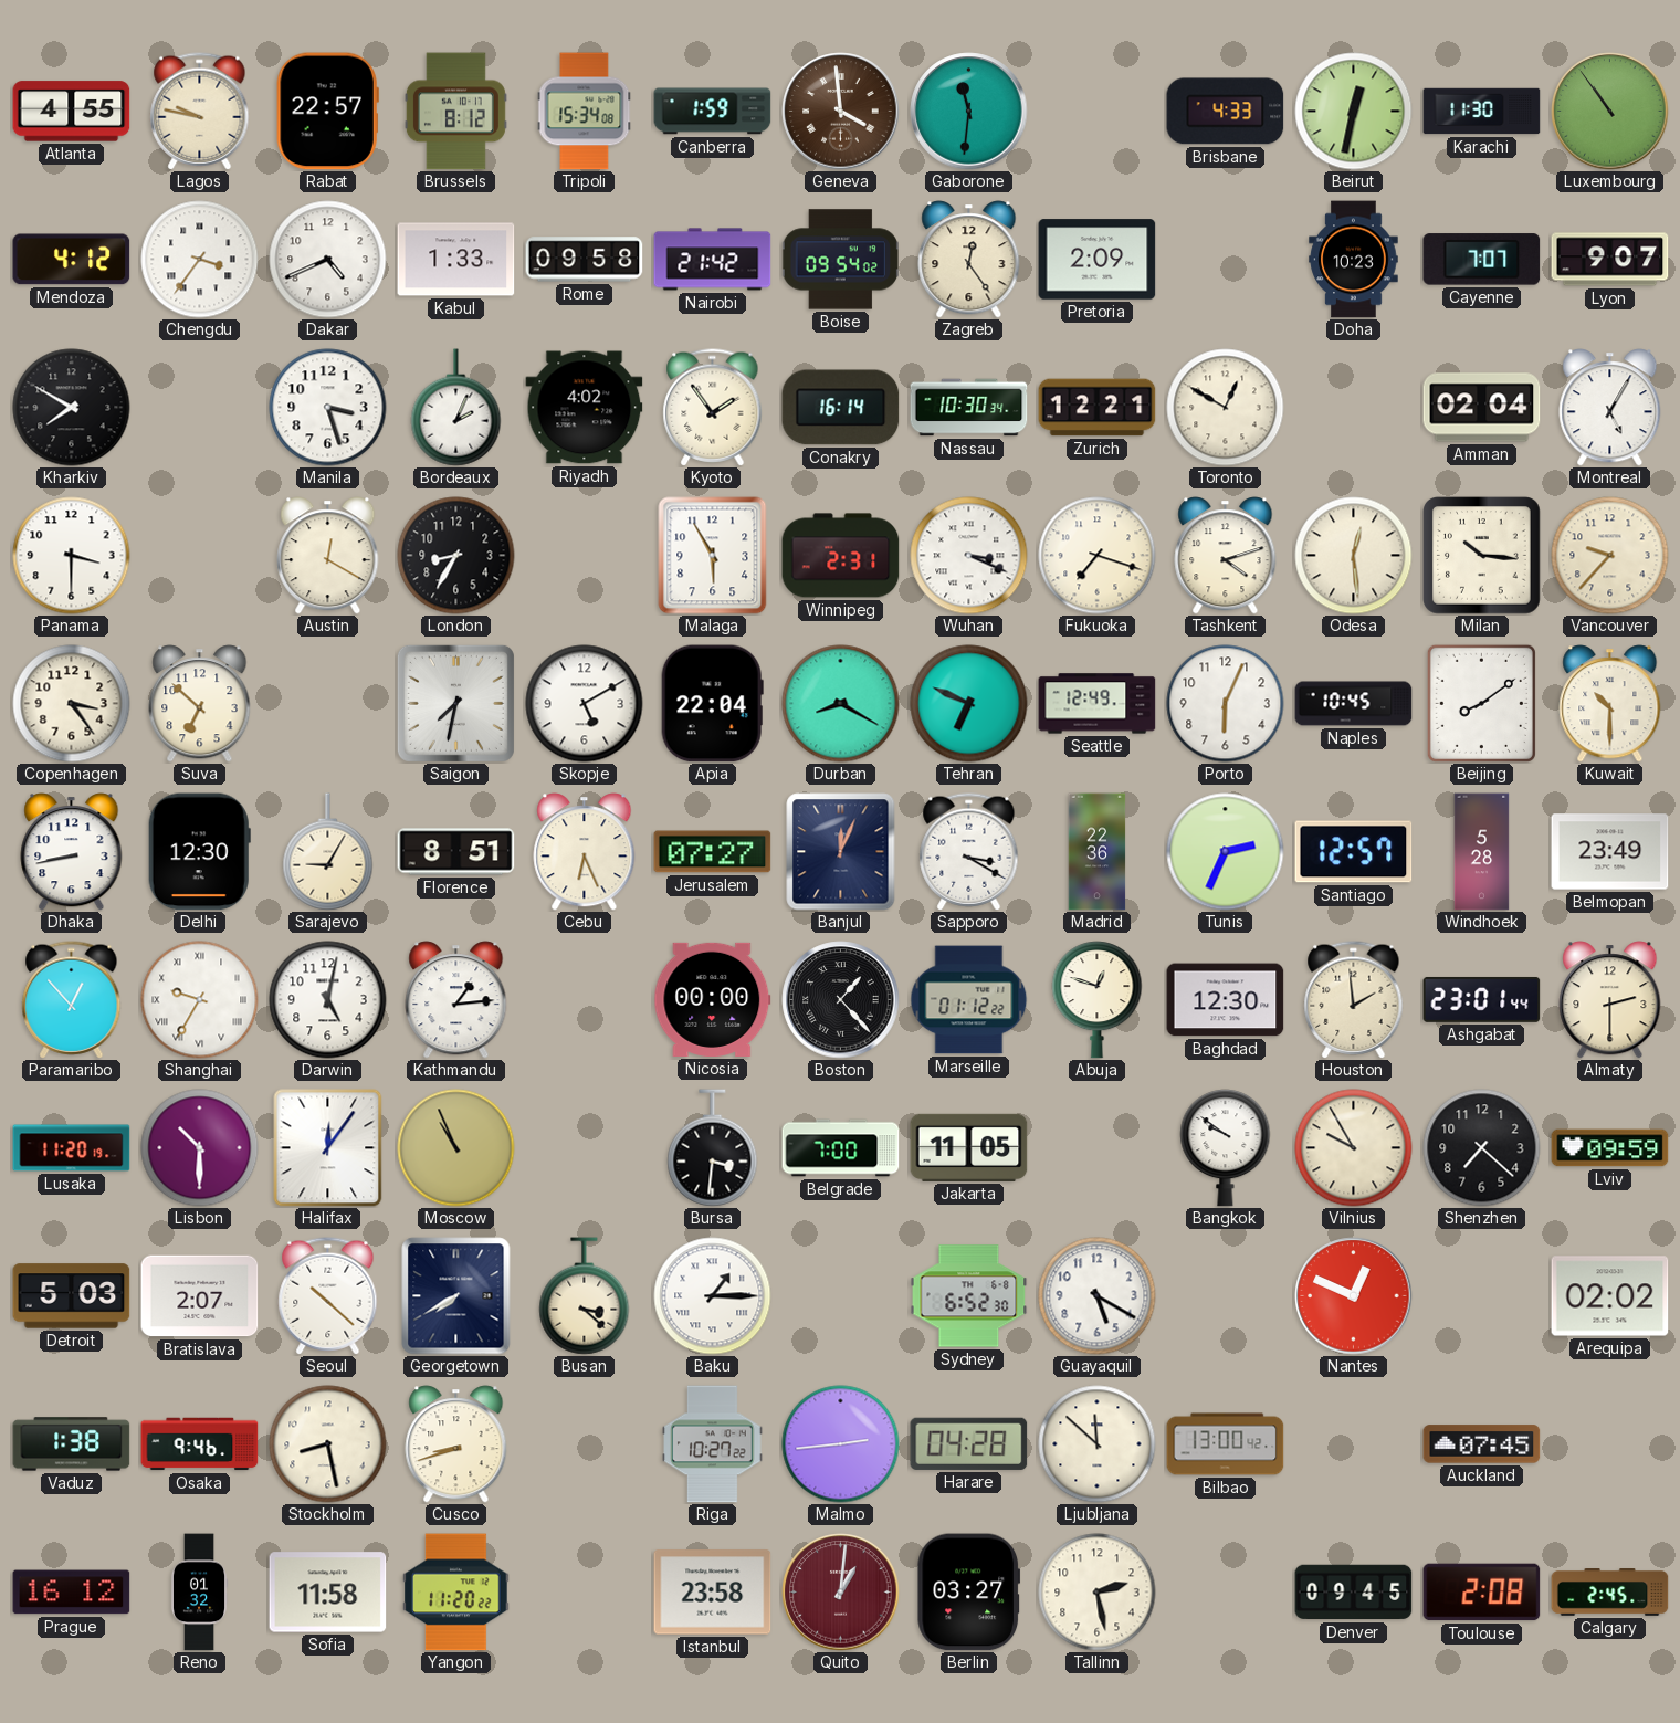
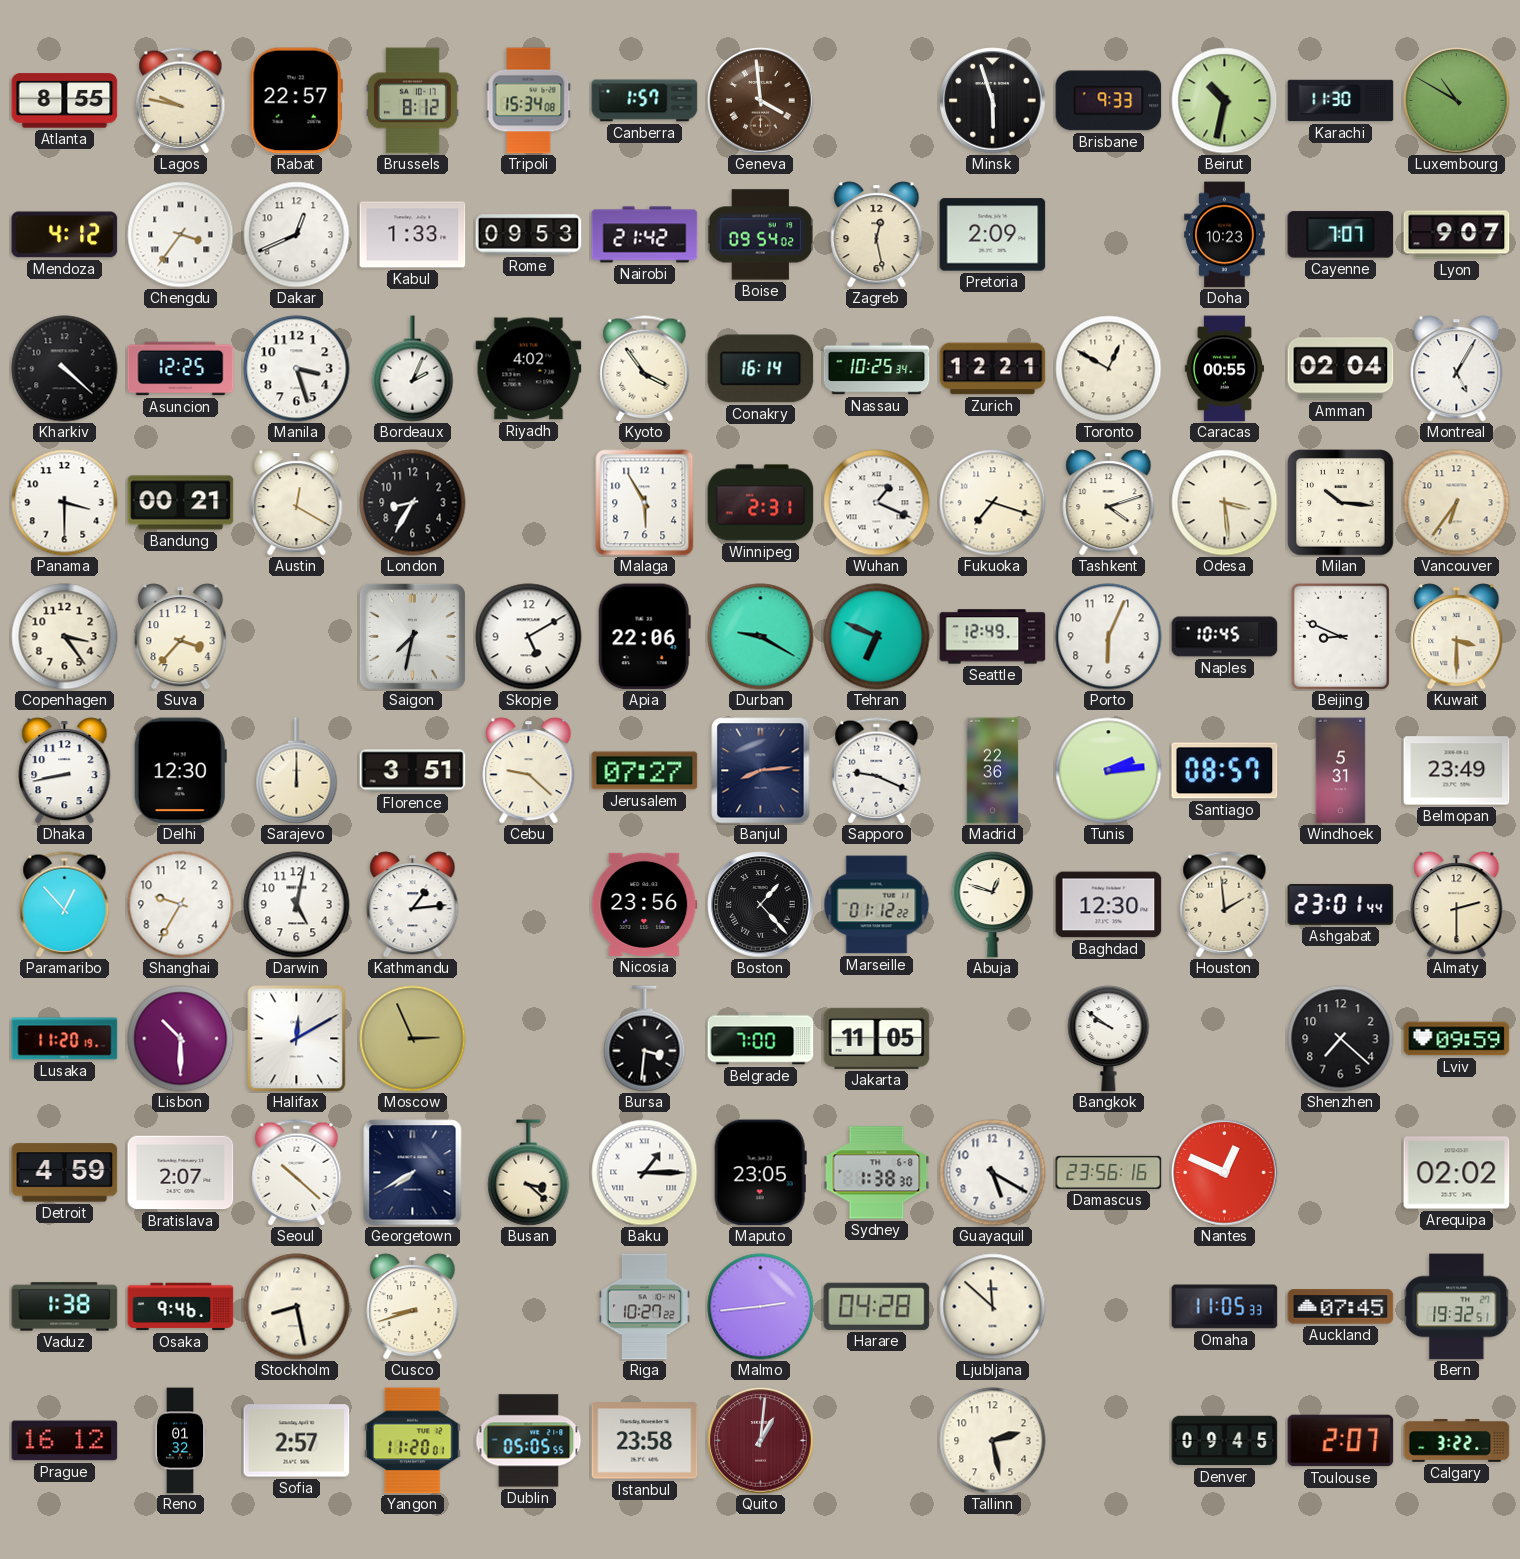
Atlanta: 4:55 -> 8:55 (65, 101)
Canberra: 1:59 -> 1:57 (645, 101)
Gaborone: 11:31 -> none (969, 112)
Minsk: none -> 5:57 (993, 101)
Brisbane: 4:33 -> 9:33 (1109, 101)
Beirut: 12:32 -> 10:32 (1225, 101)
Luxembourg: 10:54 -> 10:50 (1457, 101)
Dakar: 4:41 -> 12:41 (297, 235)
Rome: 09:58 -> 09:53 (529, 235)
Zagreb: 12:24 -> 12:28 (877, 235)
Kharkiv: 7:50 -> 4:22 (65, 369)
Asuncion: none -> 12:25 (181, 369)
Kyoto: 1:54 -> 3:54 (645, 369)
Nassau: 10:30 -> 10:25 (877, 369)
Caracas: none -> 00:55 (1224, 369)
Bandung: none -> 00:21 (181, 503)
Wuhan: 3:19 -> 1:19 (877, 503)
Odesa: 12:29 -> 3:29 (1225, 503)
Vancouver: 9:37 -> 6:36 (1457, 503)
Suva: 6:52 -> 3:37 (181, 637)
Apia: 22:04 -> 22:06 (644, 637)
Durban: 8:20 -> 9:20 (761, 637)
Beijing: 8:09 -> 8:49 (1340, 636)
Kuwait: 10:30 -> 3:30 (1457, 637)
Sarajevo: 9:05 -> 12:00 (297, 771)
Florence: 8:51 -> 3:51 (413, 771)
Cebu: 6:26 -> 9:22 (529, 771)
Banjul: 12:04 -> 8:14 (761, 771)
Sapporo: 3:20 -> 9:19 (877, 771)
Tunis: 2:34 -> 2:14 (1109, 771)
Santiago: 12:57 -> 08:57 (1225, 771)
Windhoek: 5:28 -> 5:31 (1341, 771)
Shanghai numerals: Roman -> Arabic (181, 905)
Nicosia: 00:00 -> 23:56 (645, 904)
Halifax: 12:06 -> 12:10 (297, 1039)
Moscow: 10:56 -> 2:56 (413, 1039)
Vilnius: 9:55 -> none (1354, 1148)
Detroit: 5:03 -> 4:59 (65, 1173)
Maputo: none -> 23:05 (760, 1173)
Sydney: 6:52 -> 1:38 (877, 1173)
Damascus: none -> 23:56 (1109, 1172)
Bilbao: 13:00 -> none (1226, 1444)
Omaha: none -> 11:05 (1225, 1307)
Bern: none -> 19:32 (1457, 1307)
Sofia: 11:58 -> 2:57 (297, 1441)
Yangon: 11:20:22 -> 11:20:01 (413, 1441)
Dublin: none -> 05:05 (529, 1441)
Berlin: 03:27 -> none (969, 1593)
Toulouse: 2:08 -> 2:07 (1341, 1441)
Calgary: 2:45 -> 3:22 (1457, 1441)
